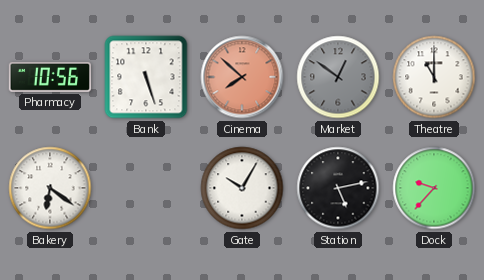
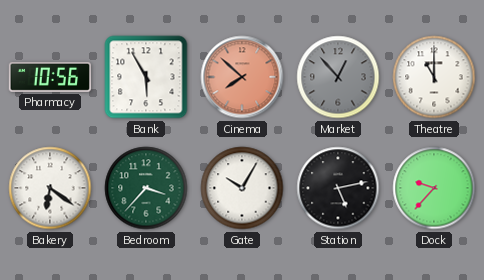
Bank: 5:27 -> 5:55 (146, 77)
Market: 12:51 -> 12:53 (338, 77)
Bedroom: none -> 3:37 (146, 188)
